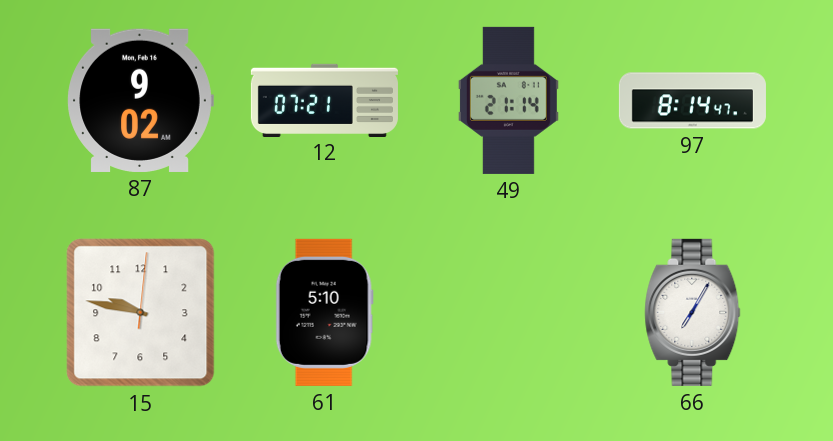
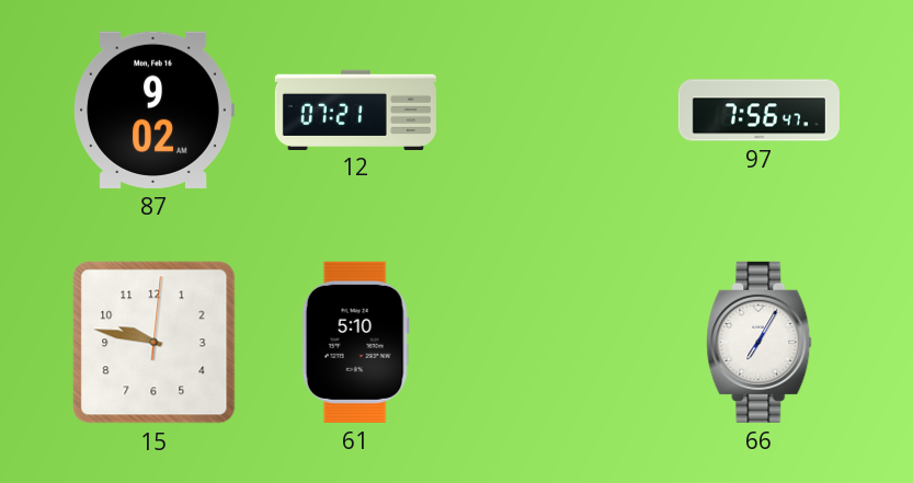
49: 21:14 -> none (508, 100)
97: 8:14 -> 7:56 (758, 111)
